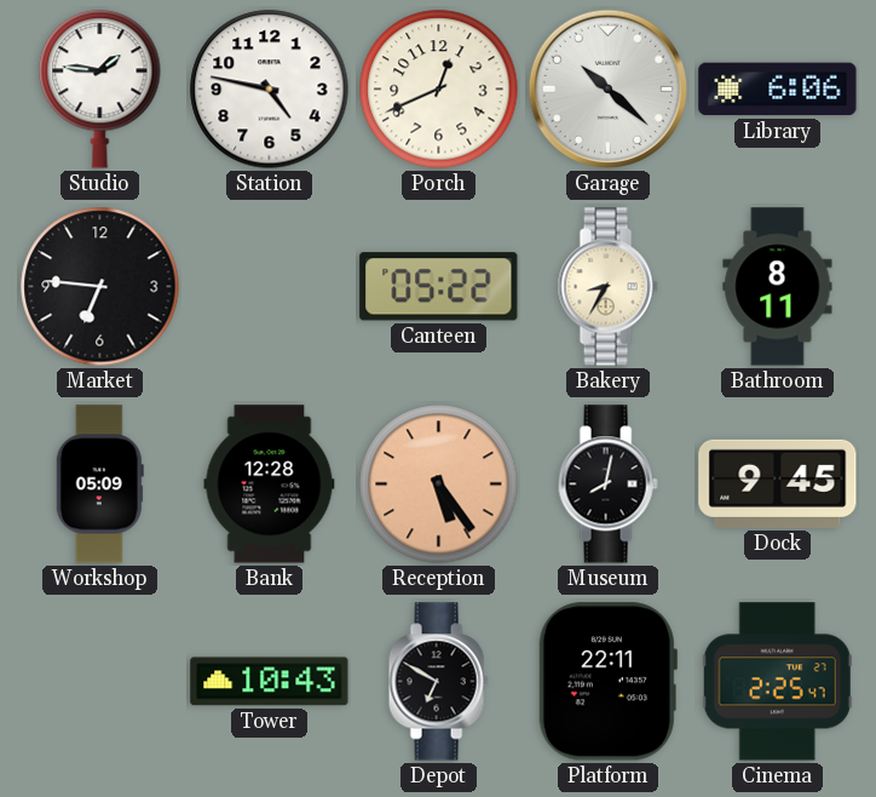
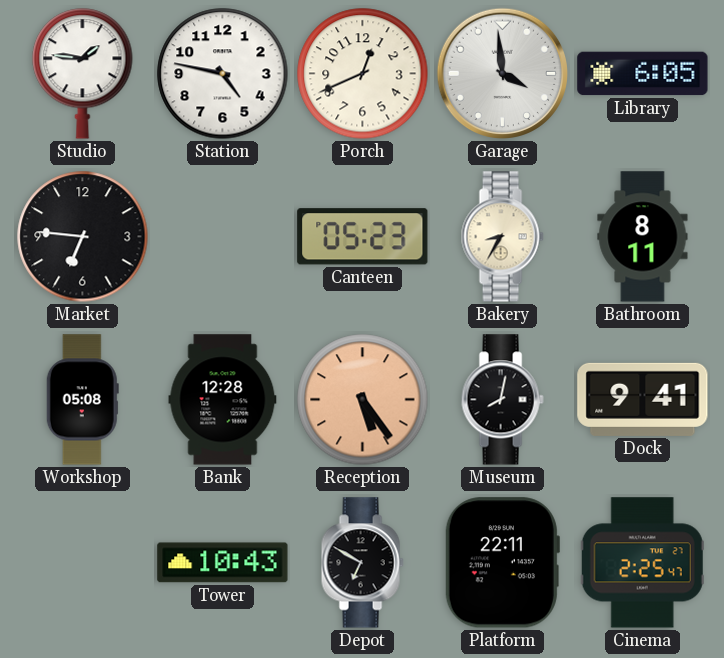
Garage: 10:22 -> 3:59 (503, 74)
Library: 6:06 -> 6:05 (643, 74)
Canteen: 05:22 -> 05:23 (363, 237)
Workshop: 05:09 -> 05:08 (82, 400)
Dock: 9:45 -> 9:41 (643, 399)
